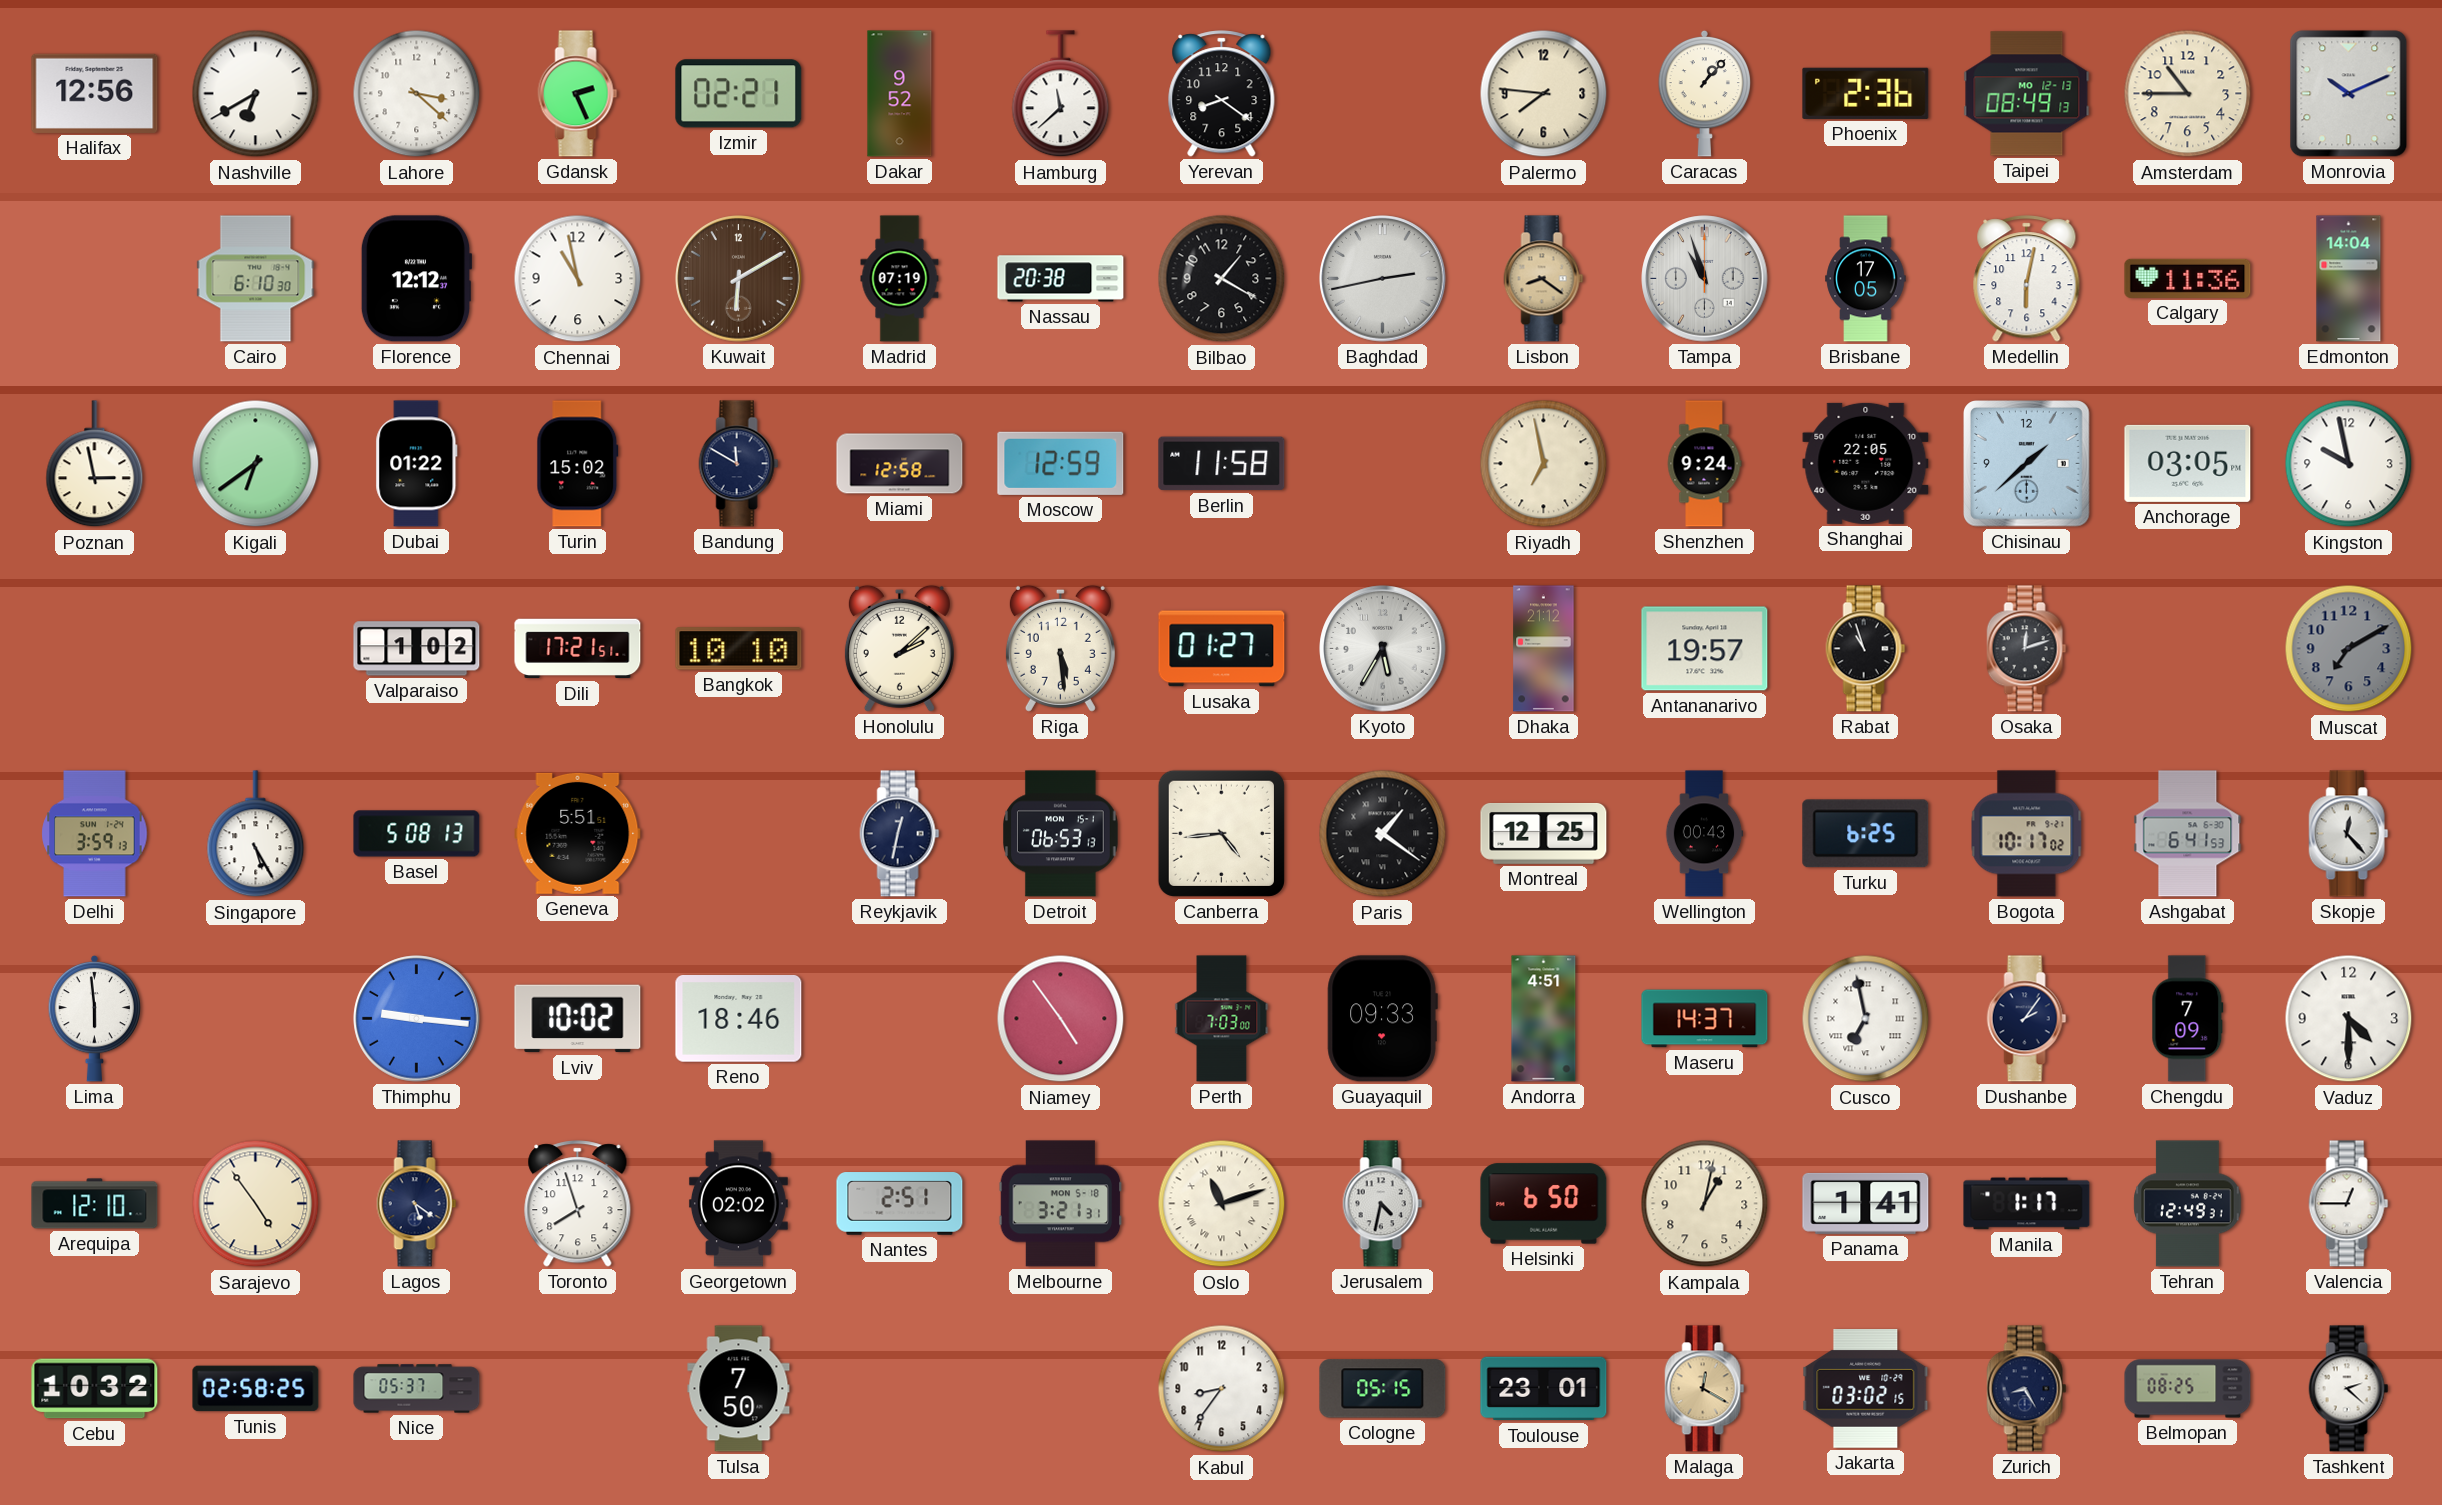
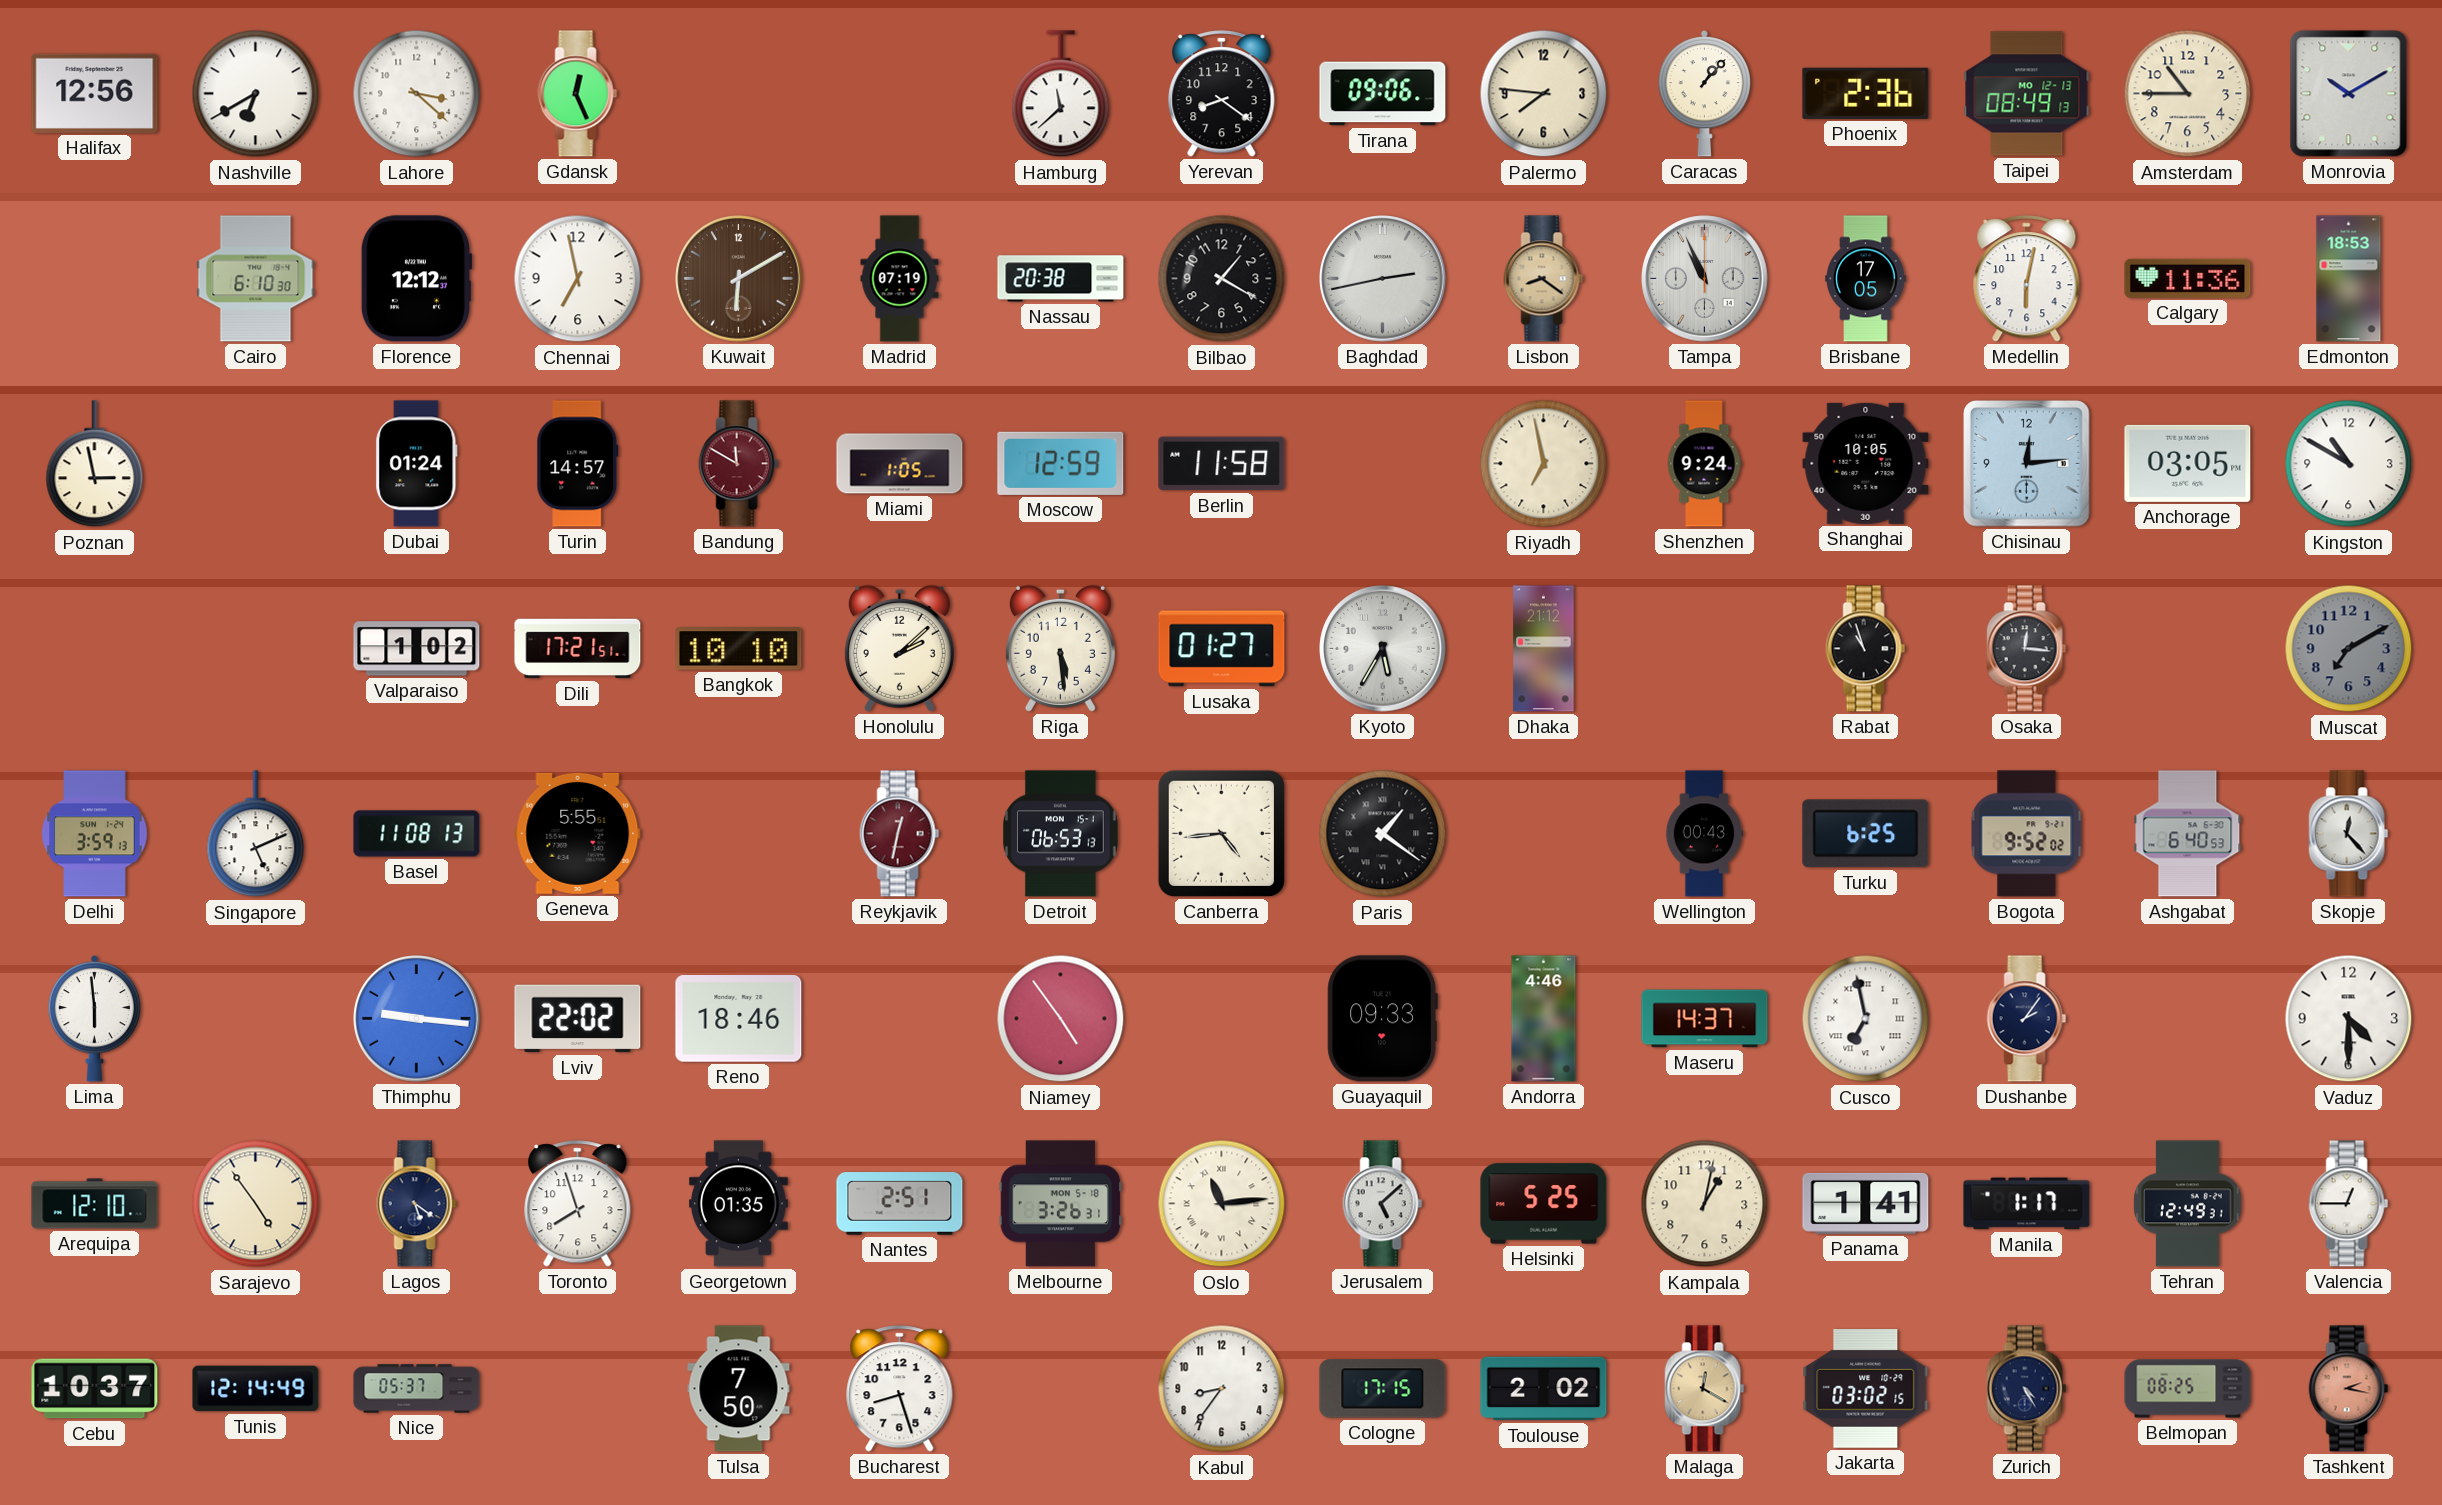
Gdansk: 2:26 -> 12:26 (578, 94)
Izmir: 02:21 -> none (739, 94)
Dakar: 9:52 -> none (900, 94)
Tirana: none -> 09:06 (1383, 94)
Monrovia: 10:11 -> 10:10 (2349, 94)
Chennai: 10:58 -> 6:58 (578, 279)
Tampa: 10:57 -> 10:56 (1705, 279)
Edmonton: 14:04 -> 18:53 (2349, 279)
Kigali: 6:39 -> none (256, 464)
Dubai: 01:22 -> 01:24 (417, 464)
Turin: 15:02 -> 14:57 (578, 464)
Bandung dial: navy -> burgundy (739, 464)
Miami: 12:58 -> 1:05 (900, 464)
Shanghai: 22:05 -> 10:05 (1866, 463)
Chisinau: 1:38 -> 12:14 (2027, 464)
Kingston: 9:58 -> 10:50 (2349, 464)
Antananarivo: 19:57 -> none (1705, 649)
Osaka: 12:12 -> 12:16 (2027, 649)
Singapore: 5:25 -> 5:11 (256, 834)
Basel: 5:08 -> 11:08 (417, 834)
Geneva: 5:51 -> 5:55 (578, 833)
Reykjavik dial: navy -> burgundy (900, 834)
Montreal: 12:25 -> none (1544, 833)
Bogota: 10:17 -> 9:52 (2027, 834)
Ashgabat: 6:41 -> 6:40 (2188, 834)
Lviv: 10:02 -> 22:02 (578, 1019)
Perth: 7:03 -> none (1222, 1019)
Andorra: 4:51 -> 4:46 (1544, 1019)
Chengdu: 7:09 -> none (2188, 1019)
Georgetown: 02:02 -> 01:35 (738, 1204)
Melbourne: 3:21 -> 3:26 (1061, 1204)
Oslo: 11:12 -> 11:14 (1222, 1204)
Jerusalem: 4:32 -> 5:08 (1383, 1204)
Helsinki: 6:50 -> 5:25 (1544, 1204)
Cebu: 10:32 -> 10:37 (95, 1389)
Tunis: 02:58 -> 12:14 (256, 1389)
Bucharest: none -> 8:27 (900, 1389)
Cologne: 05:15 -> 17:15 (1383, 1389)
Toulouse: 23:01 -> 2:02 (1544, 1389)
Zurich: 8:25 -> 4:25 (2027, 1389)
Tashkent: 2:22 -> 2:17 (2349, 1389)
Tashkent dial: white -> salmon (2349, 1389)
